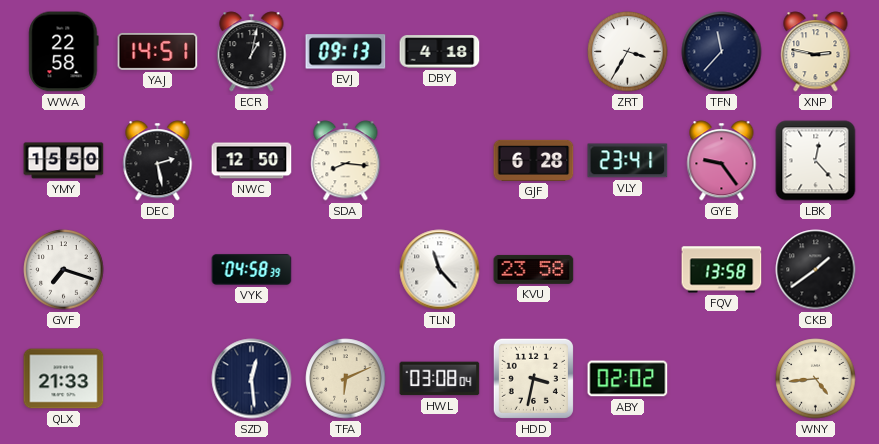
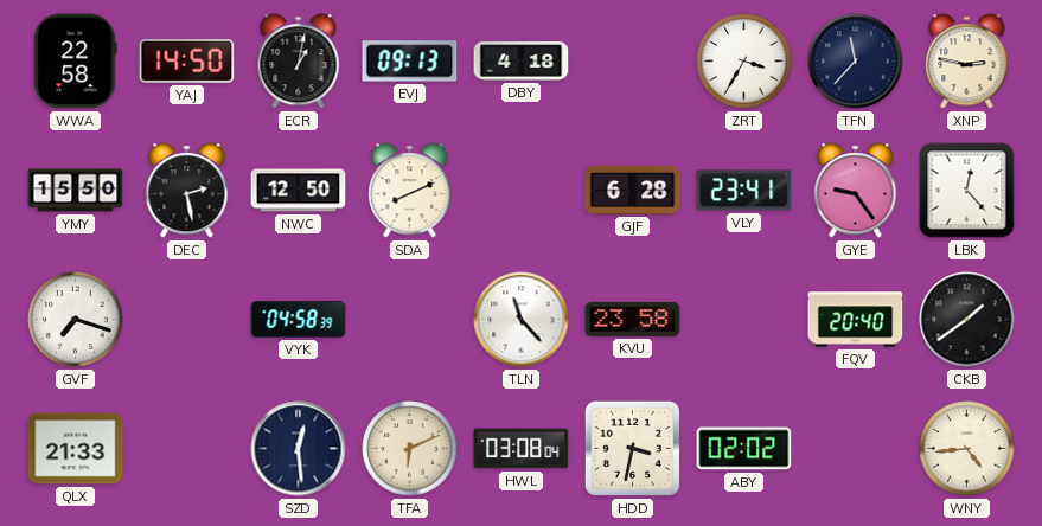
YAJ: 14:51 -> 14:50 (187, 60)
SDA: 8:16 -> 8:11 (410, 191)
FQV: 13:58 -> 20:40 (856, 320)
